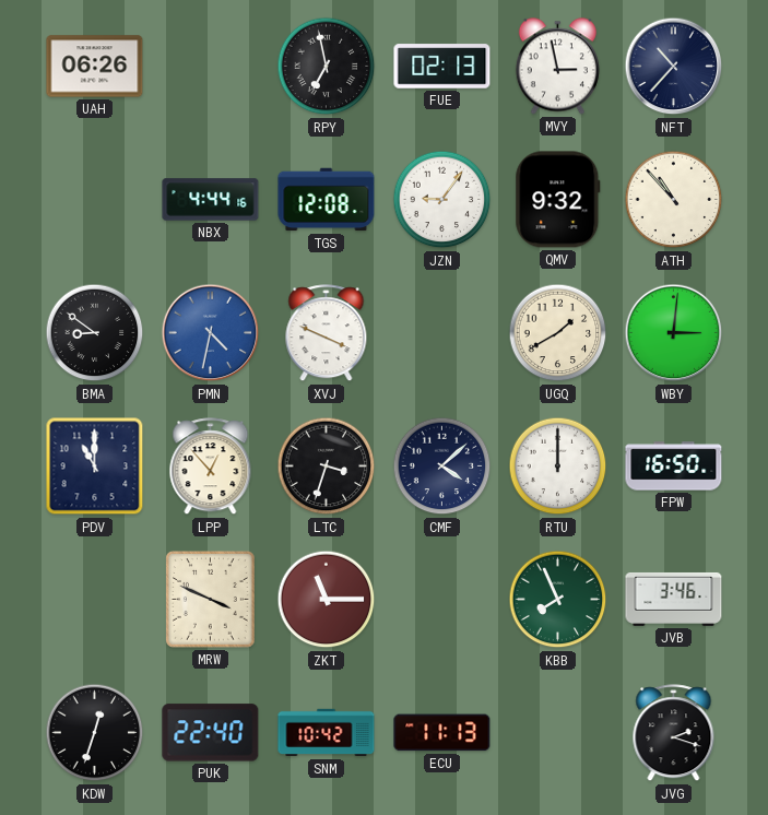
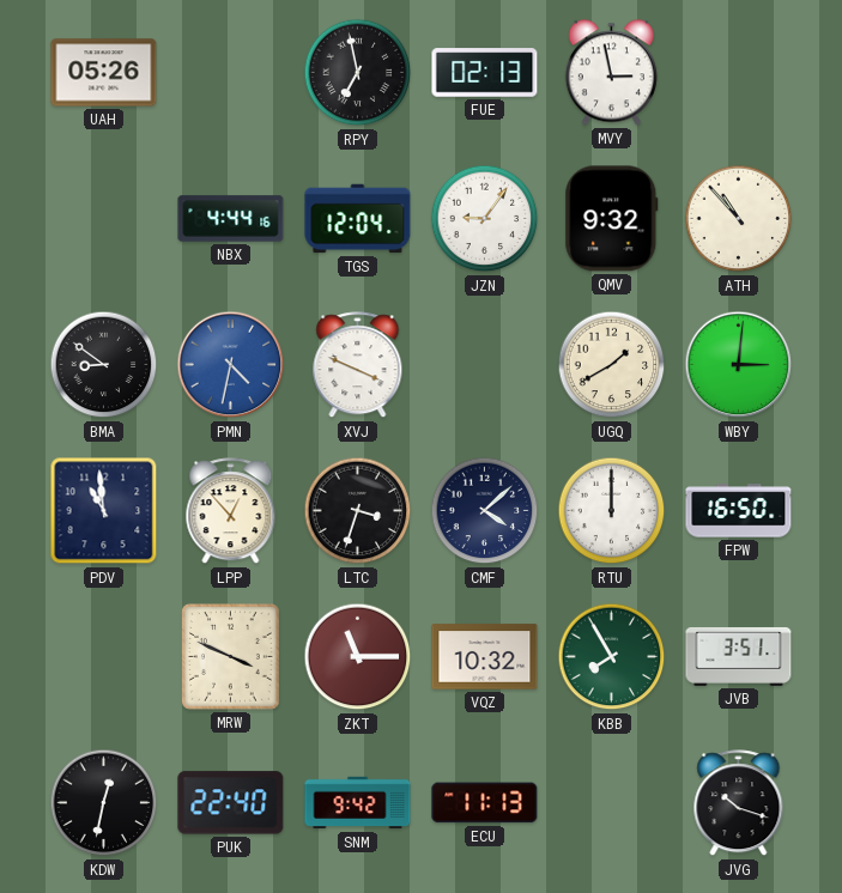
UAH: 06:26 -> 05:26 (104, 73)
NFT: 10:37 -> none (674, 67)
TGS: 12:08 -> 12:04 (358, 219)
PDV: 11:00 -> 10:59 (104, 511)
VQZ: none -> 10:32 (485, 657)
KBB: 7:56 -> 7:55 (612, 657)
JVB: 3:46 -> 3:51 (739, 656)
KDW: 12:33 -> 12:32 (104, 803)
SNM: 10:42 -> 9:42 (358, 803)
JVG: 2:18 -> 10:18 (739, 803)
